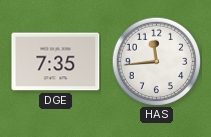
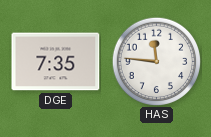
HAS: 11:44 -> 11:46 (156, 61)
